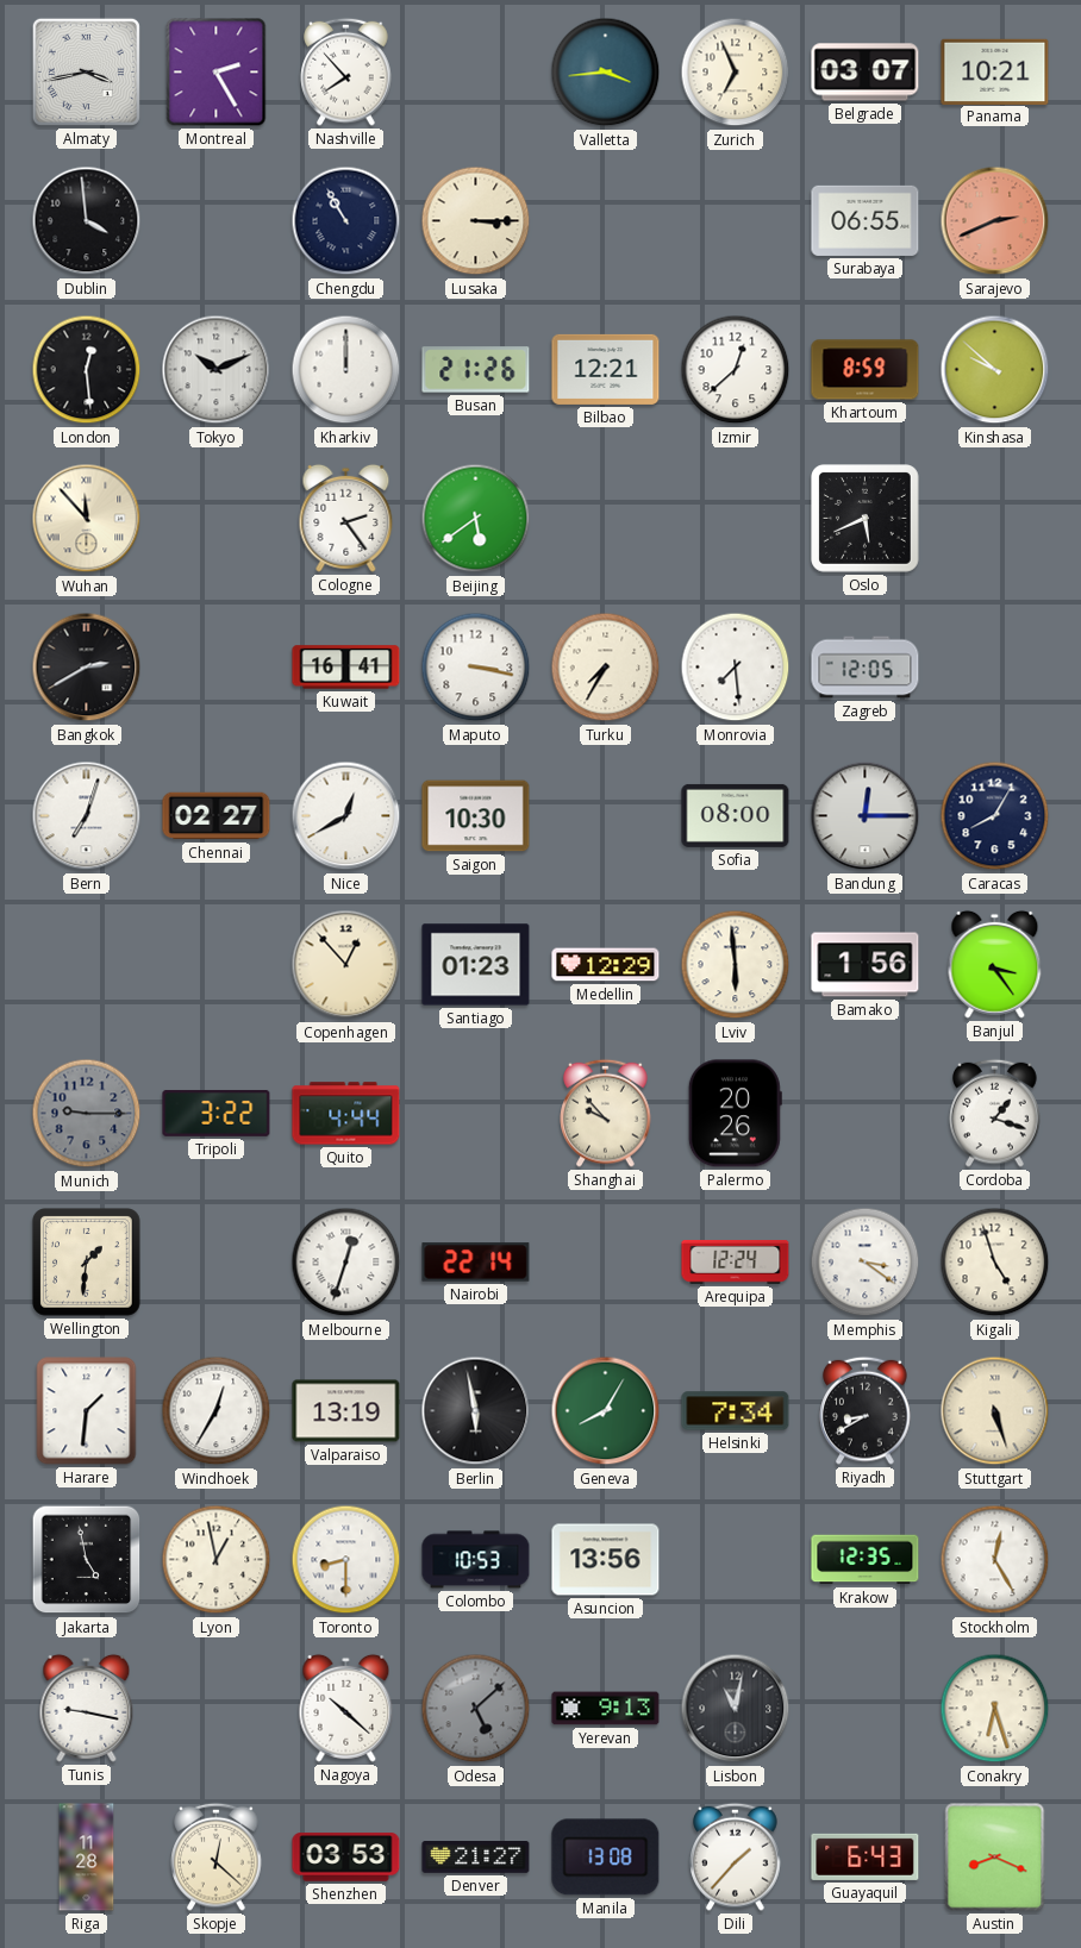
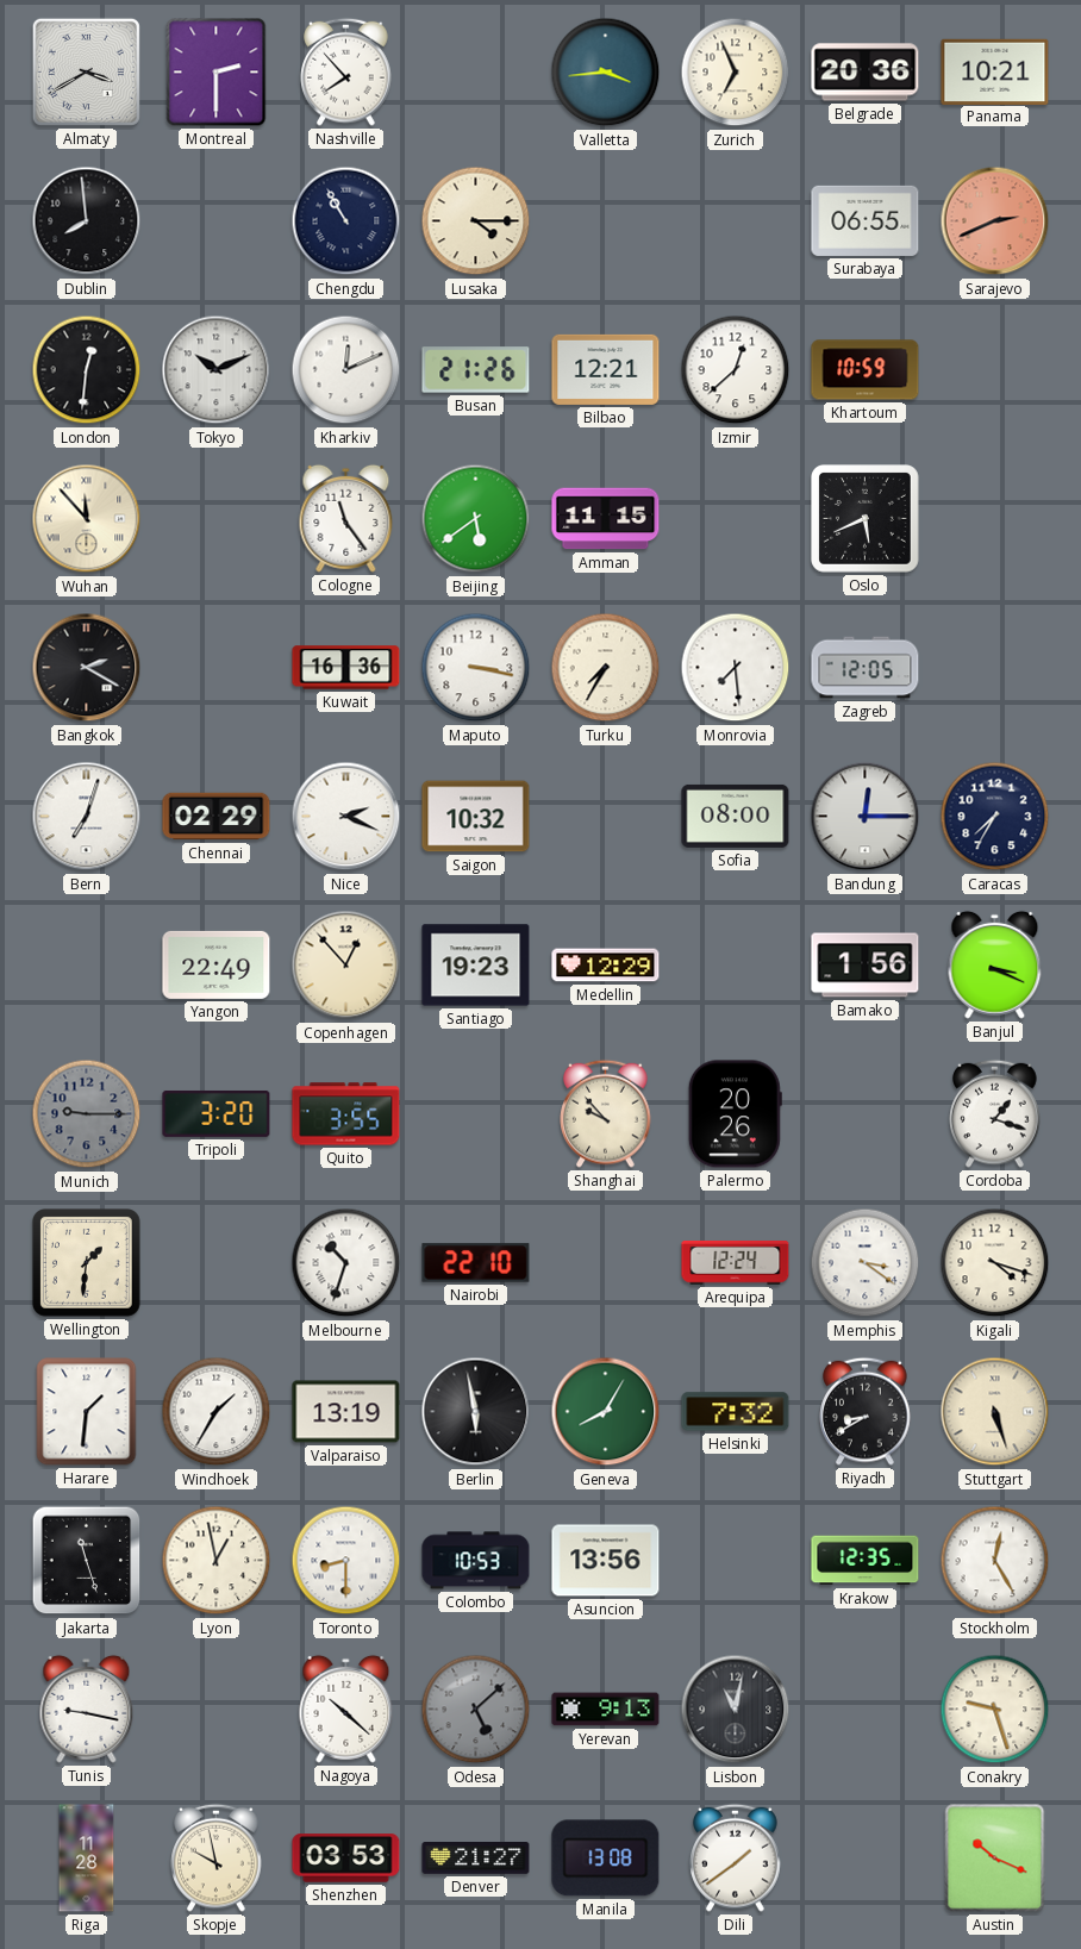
Almaty: 3:43 -> 3:40 (86, 71)
Montreal: 2:25 -> 2:30 (217, 73)
Belgrade: 03:07 -> 20:36 (866, 73)
Dublin: 3:59 -> 7:59 (87, 221)
Lusaka: 3:15 -> 4:15 (476, 221)
London: 12:29 -> 12:31 (87, 370)
Kharkiv: 12:00 -> 12:11 (346, 370)
Khartoum: 8:59 -> 10:59 (866, 370)
Kinshasa: 9:52 -> none (995, 370)
Cologne: 2:24 -> 11:24 (346, 518)
Amman: none -> 11:15 (606, 519)
Bangkok: 2:40 -> 2:20 (87, 668)
Kuwait: 16:41 -> 16:36 (346, 668)
Chennai: 02:27 -> 02:29 (217, 817)
Nice: 12:40 -> 2:19 (346, 817)
Saigon: 10:30 -> 10:32 (476, 817)
Caracas: 8:05 -> 7:35 (995, 817)
Yangon: none -> 22:49 (217, 964)
Santiago: 01:23 -> 19:23 (476, 966)
Lviv: 5:59 -> none (736, 965)
Banjul: 3:24 -> 3:19 (995, 964)
Tripoli: 3:22 -> 3:20 (217, 1113)
Quito: 4:44 -> 3:55 (346, 1114)
Melbourne: 12:33 -> 10:33 (346, 1263)
Nairobi: 22:14 -> 22:10 (476, 1263)
Kigali: 4:57 -> 4:18 (995, 1263)
Windhoek: 12:35 -> 1:35 (217, 1412)
Helsinki: 7:34 -> 7:32 (736, 1412)
Jakarta: 4:58 -> 11:27 (87, 1561)
Conakry: 6:27 -> 9:27 (995, 1710)
Skopje: 12:22 -> 9:58 (217, 1857)
Dili: 1:37 -> 1:39 (736, 1857)
Guayaquil: 6:43 -> none (866, 1856)
Austin: 8:19 -> 10:19 (995, 1859)
